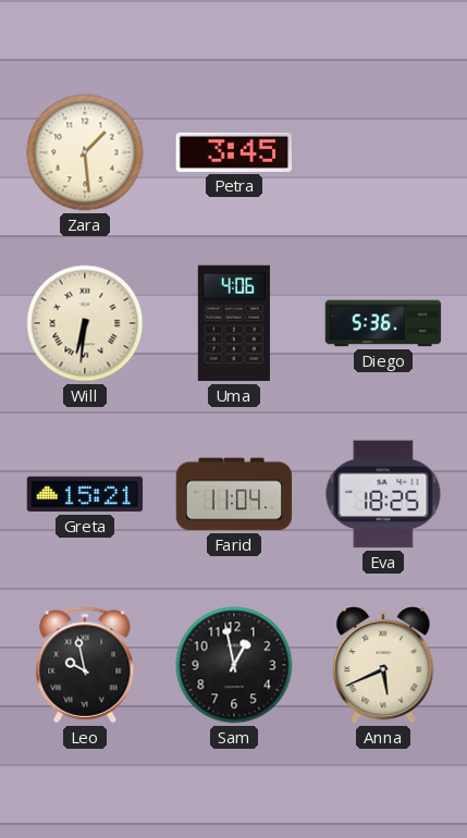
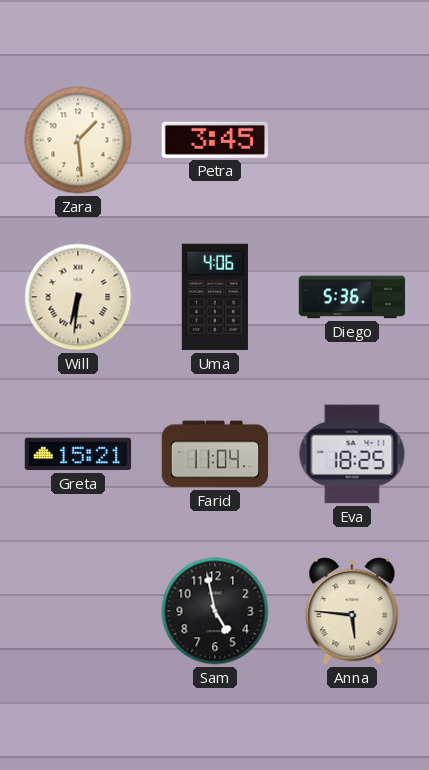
Leo: 9:58 -> none (85, 665)
Sam: 12:58 -> 4:58 (215, 611)
Anna: 5:41 -> 5:46 (352, 611)
